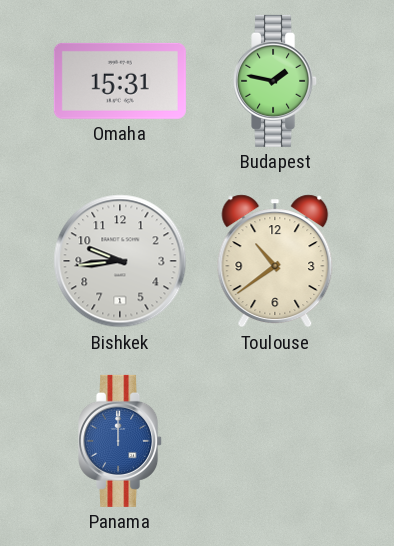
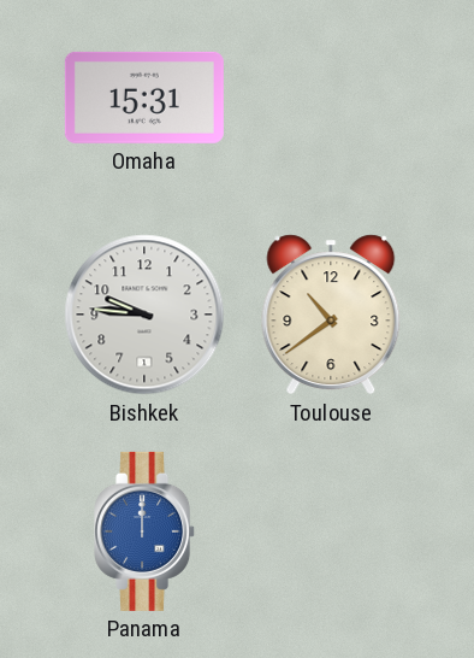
Budapest: 1:47 -> none (276, 81)
Bishkek: 9:44 -> 9:46 (144, 315)
